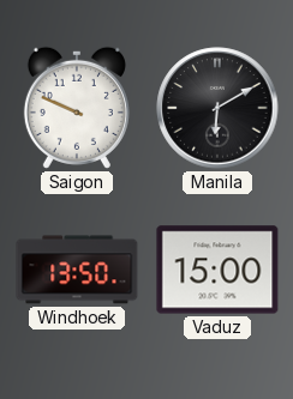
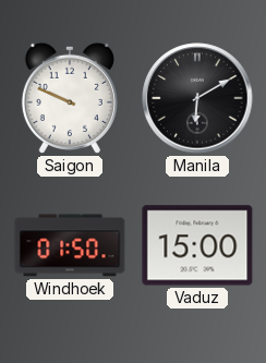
Windhoek: 13:50 -> 01:50 (70, 245)
